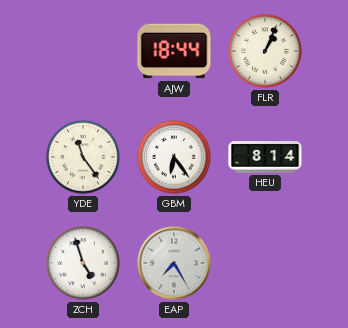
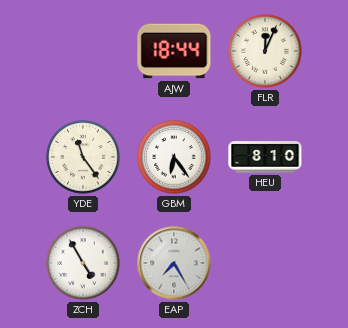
FLR: 1:04 -> 12:04 (265, 51)
HEU: 8:14 -> 8:10 (265, 157)
ZCH: 4:57 -> 4:55 (83, 263)
